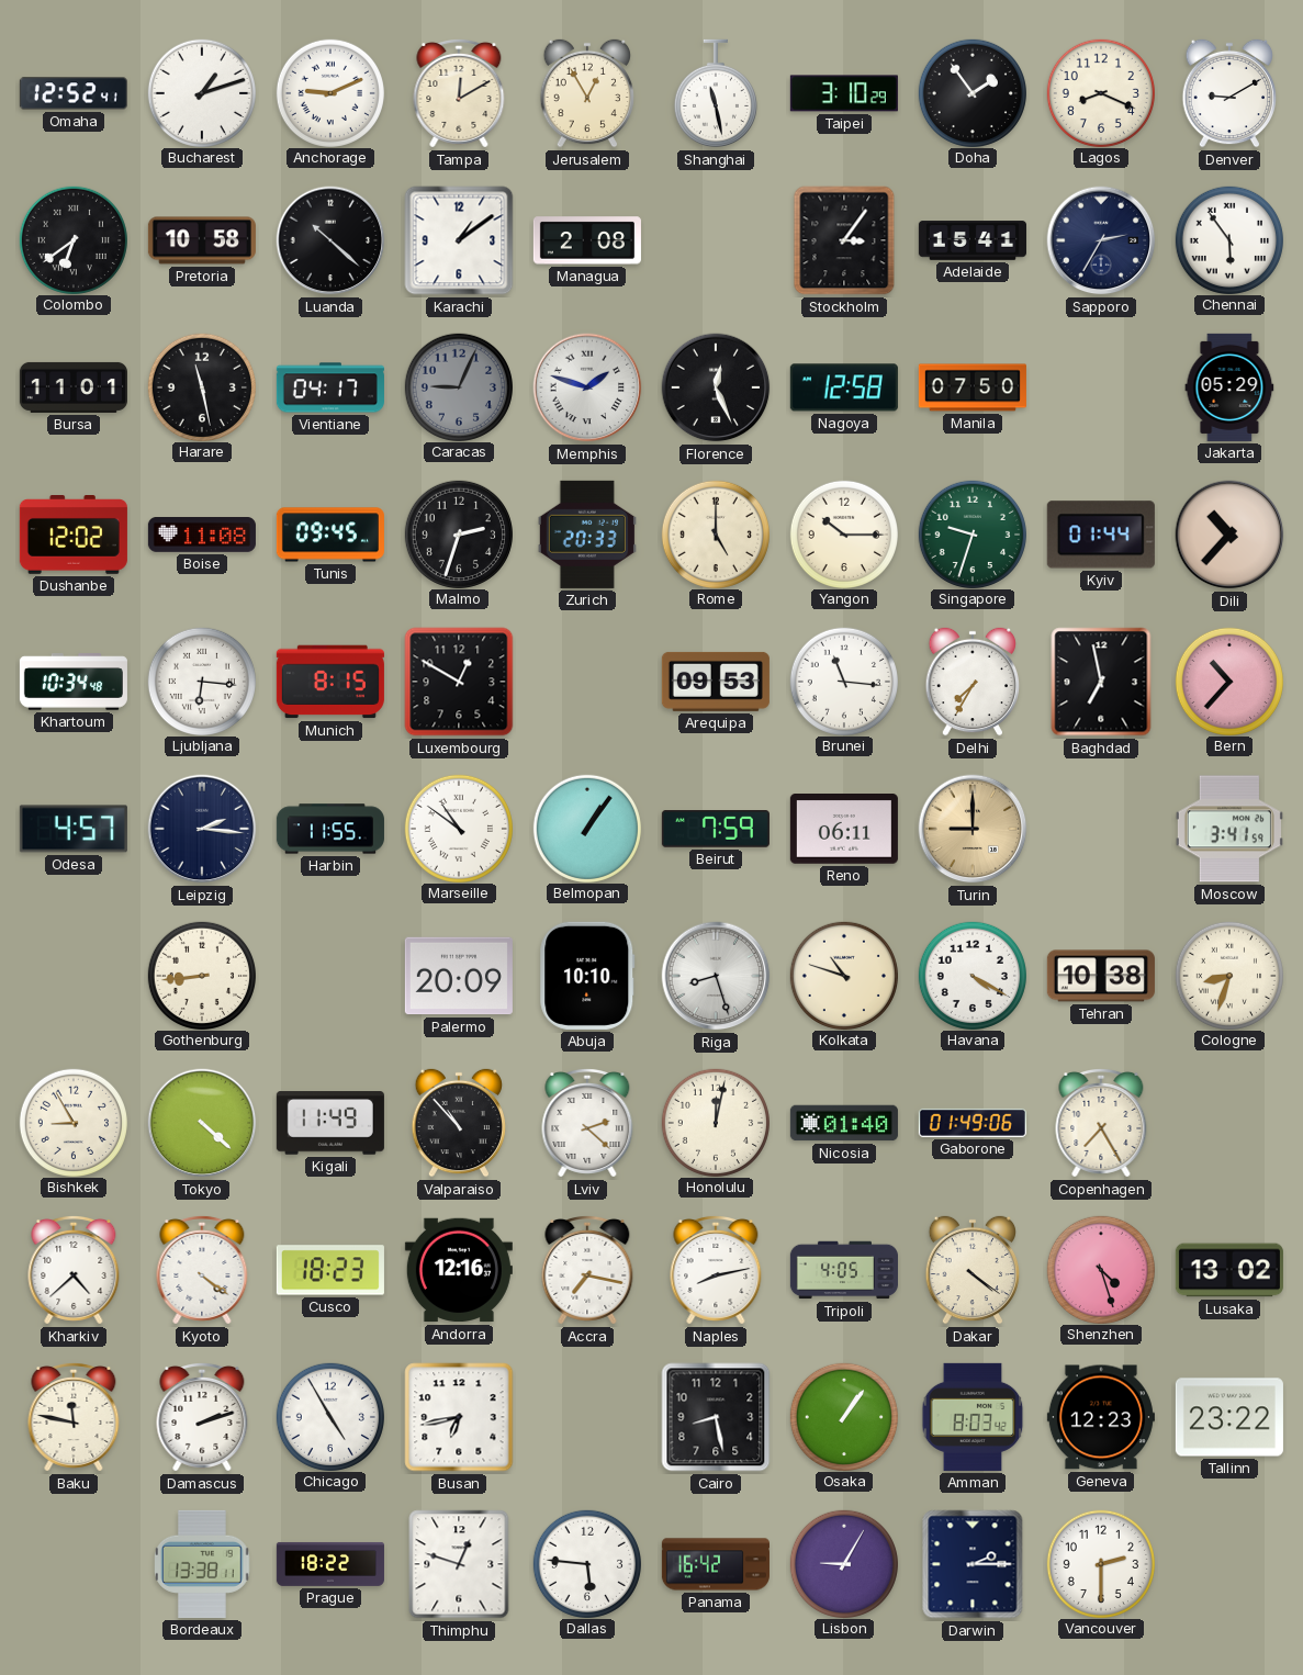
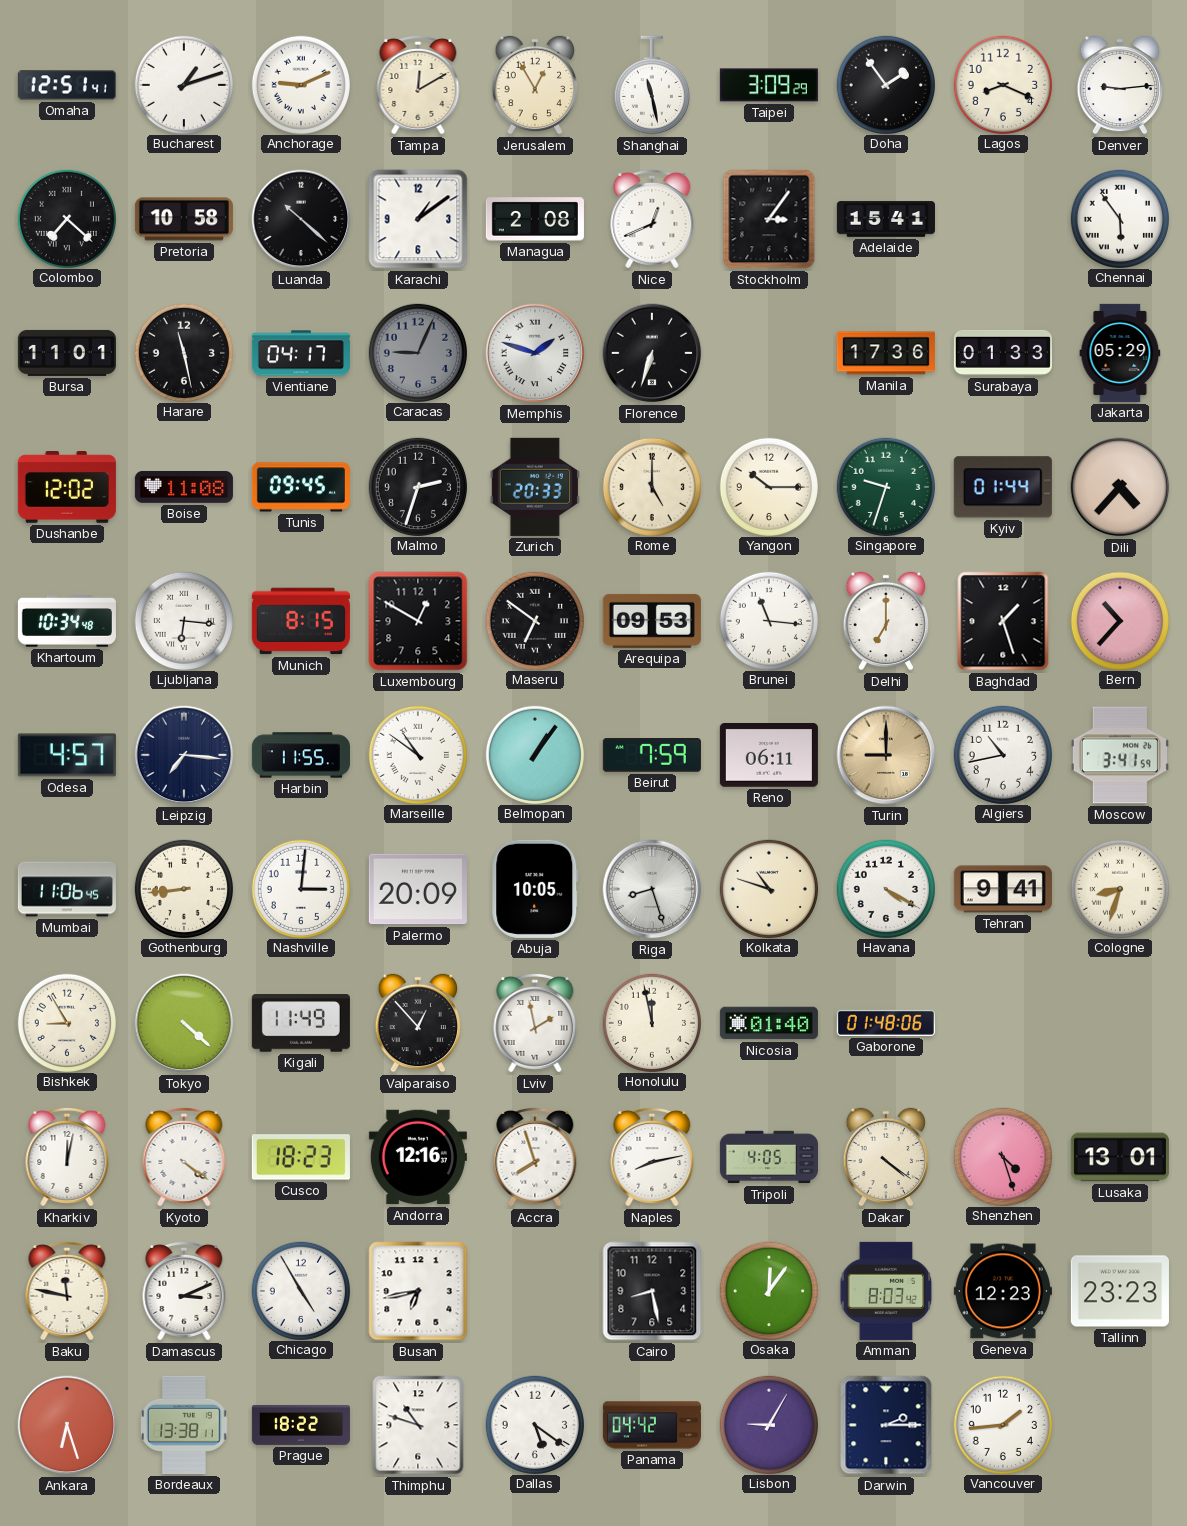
Omaha: 12:52 -> 12:51 (67, 85)
Taipei: 3:10 -> 3:09 (769, 85)
Denver: 9:10 -> 9:14 (1120, 85)
Colombo: 6:39 -> 7:22 (66, 218)
Nice: none -> 12:41 (652, 219)
Sapporo: 2:35 -> none (1101, 240)
Florence: 12:26 -> 6:33 (652, 353)
Nagoya: 12:58 -> none (844, 387)
Manila: 07:50 -> 17:36 (886, 353)
Surabaya: none -> 01:33 (1003, 353)
Dili: 10:37 -> 4:37 (1120, 487)
Maseru: none -> 6:51 (534, 620)
Delhi: 7:35 -> 7:00 (886, 621)
Baghdad: 6:58 -> 1:27 (1003, 621)
Leipzig: 2:16 -> 7:16 (184, 755)
Algiers: none -> 10:43 (1002, 754)
Mumbai: none -> 11:06 (67, 889)
Nashville: none -> 3:01 (300, 888)
Abuja: 10:10 -> 10:05 (535, 889)
Tehran: 10:38 -> 9:41 (1003, 889)
Valparaiso: 10:53 -> 12:53 (418, 1023)
Lviv: 2:22 -> 1:58 (535, 1023)
Honolulu: 12:02 -> 11:58 (651, 1022)
Gaborone: 01:49 -> 01:48 (886, 1023)
Copenhagen: 7:25 -> none (1101, 1123)
Kharkiv: 4:38 -> 12:02 (67, 1157)
Accra: 7:17 -> 7:57 (535, 1157)
Lusaka: 13:02 -> 13:01 (1120, 1157)
Damascus: 2:12 -> 3:11 (184, 1291)
Osaka: 1:06 -> 12:06 (768, 1290)
Tallinn: 23:22 -> 23:23 (1120, 1291)
Ankara: none -> 6:27 (67, 1425)
Thimphu: 12:48 -> 10:48 (418, 1425)
Dallas: 5:46 -> 5:21 (534, 1424)
Panama: 16:42 -> 04:42 (652, 1425)
Vancouver: 2:30 -> 1:44 (1002, 1424)
